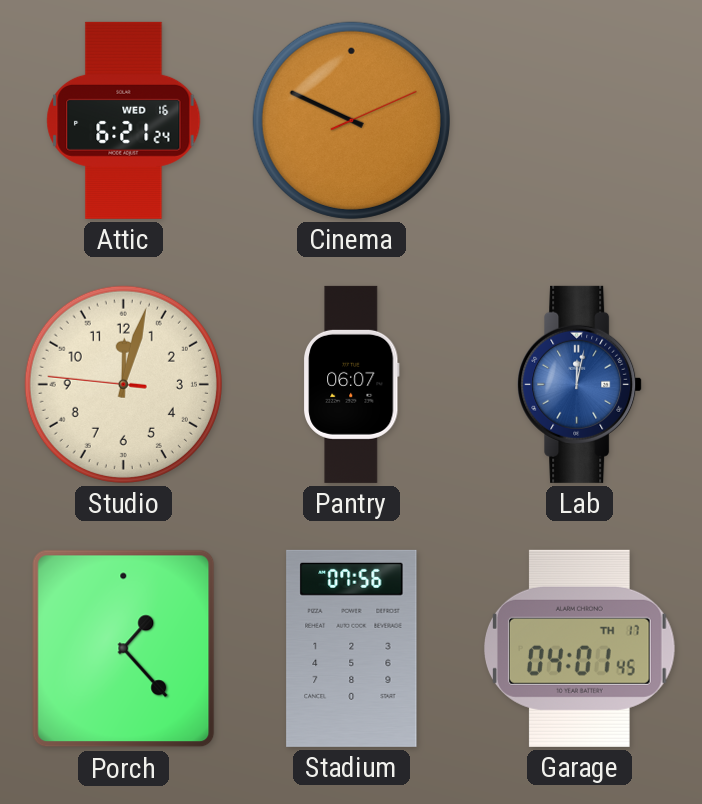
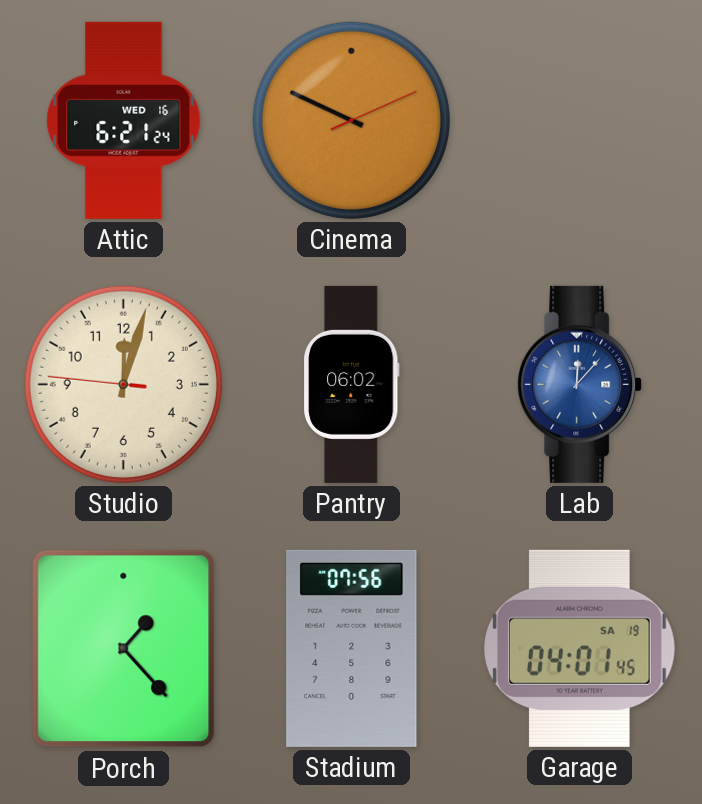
Pantry: 06:07 -> 06:02 (352, 384)
Lab: 12:02 -> 12:07 (580, 384)
Garage date: TH 17 -> SA 19 (580, 648)
